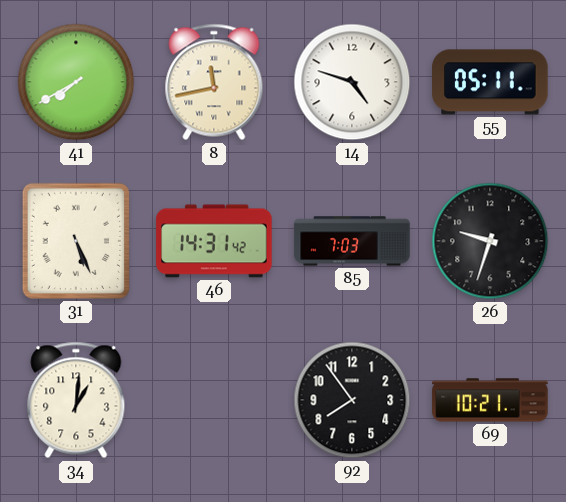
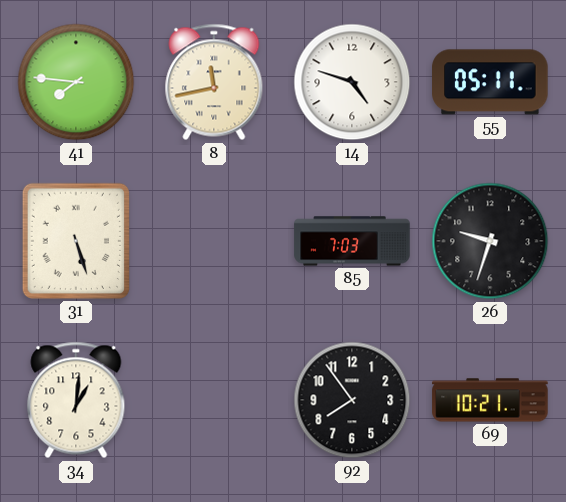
41: 7:40 -> 7:46 (76, 82)
31: 5:26 -> 5:27 (76, 241)
46: 14:31 -> none (214, 241)
